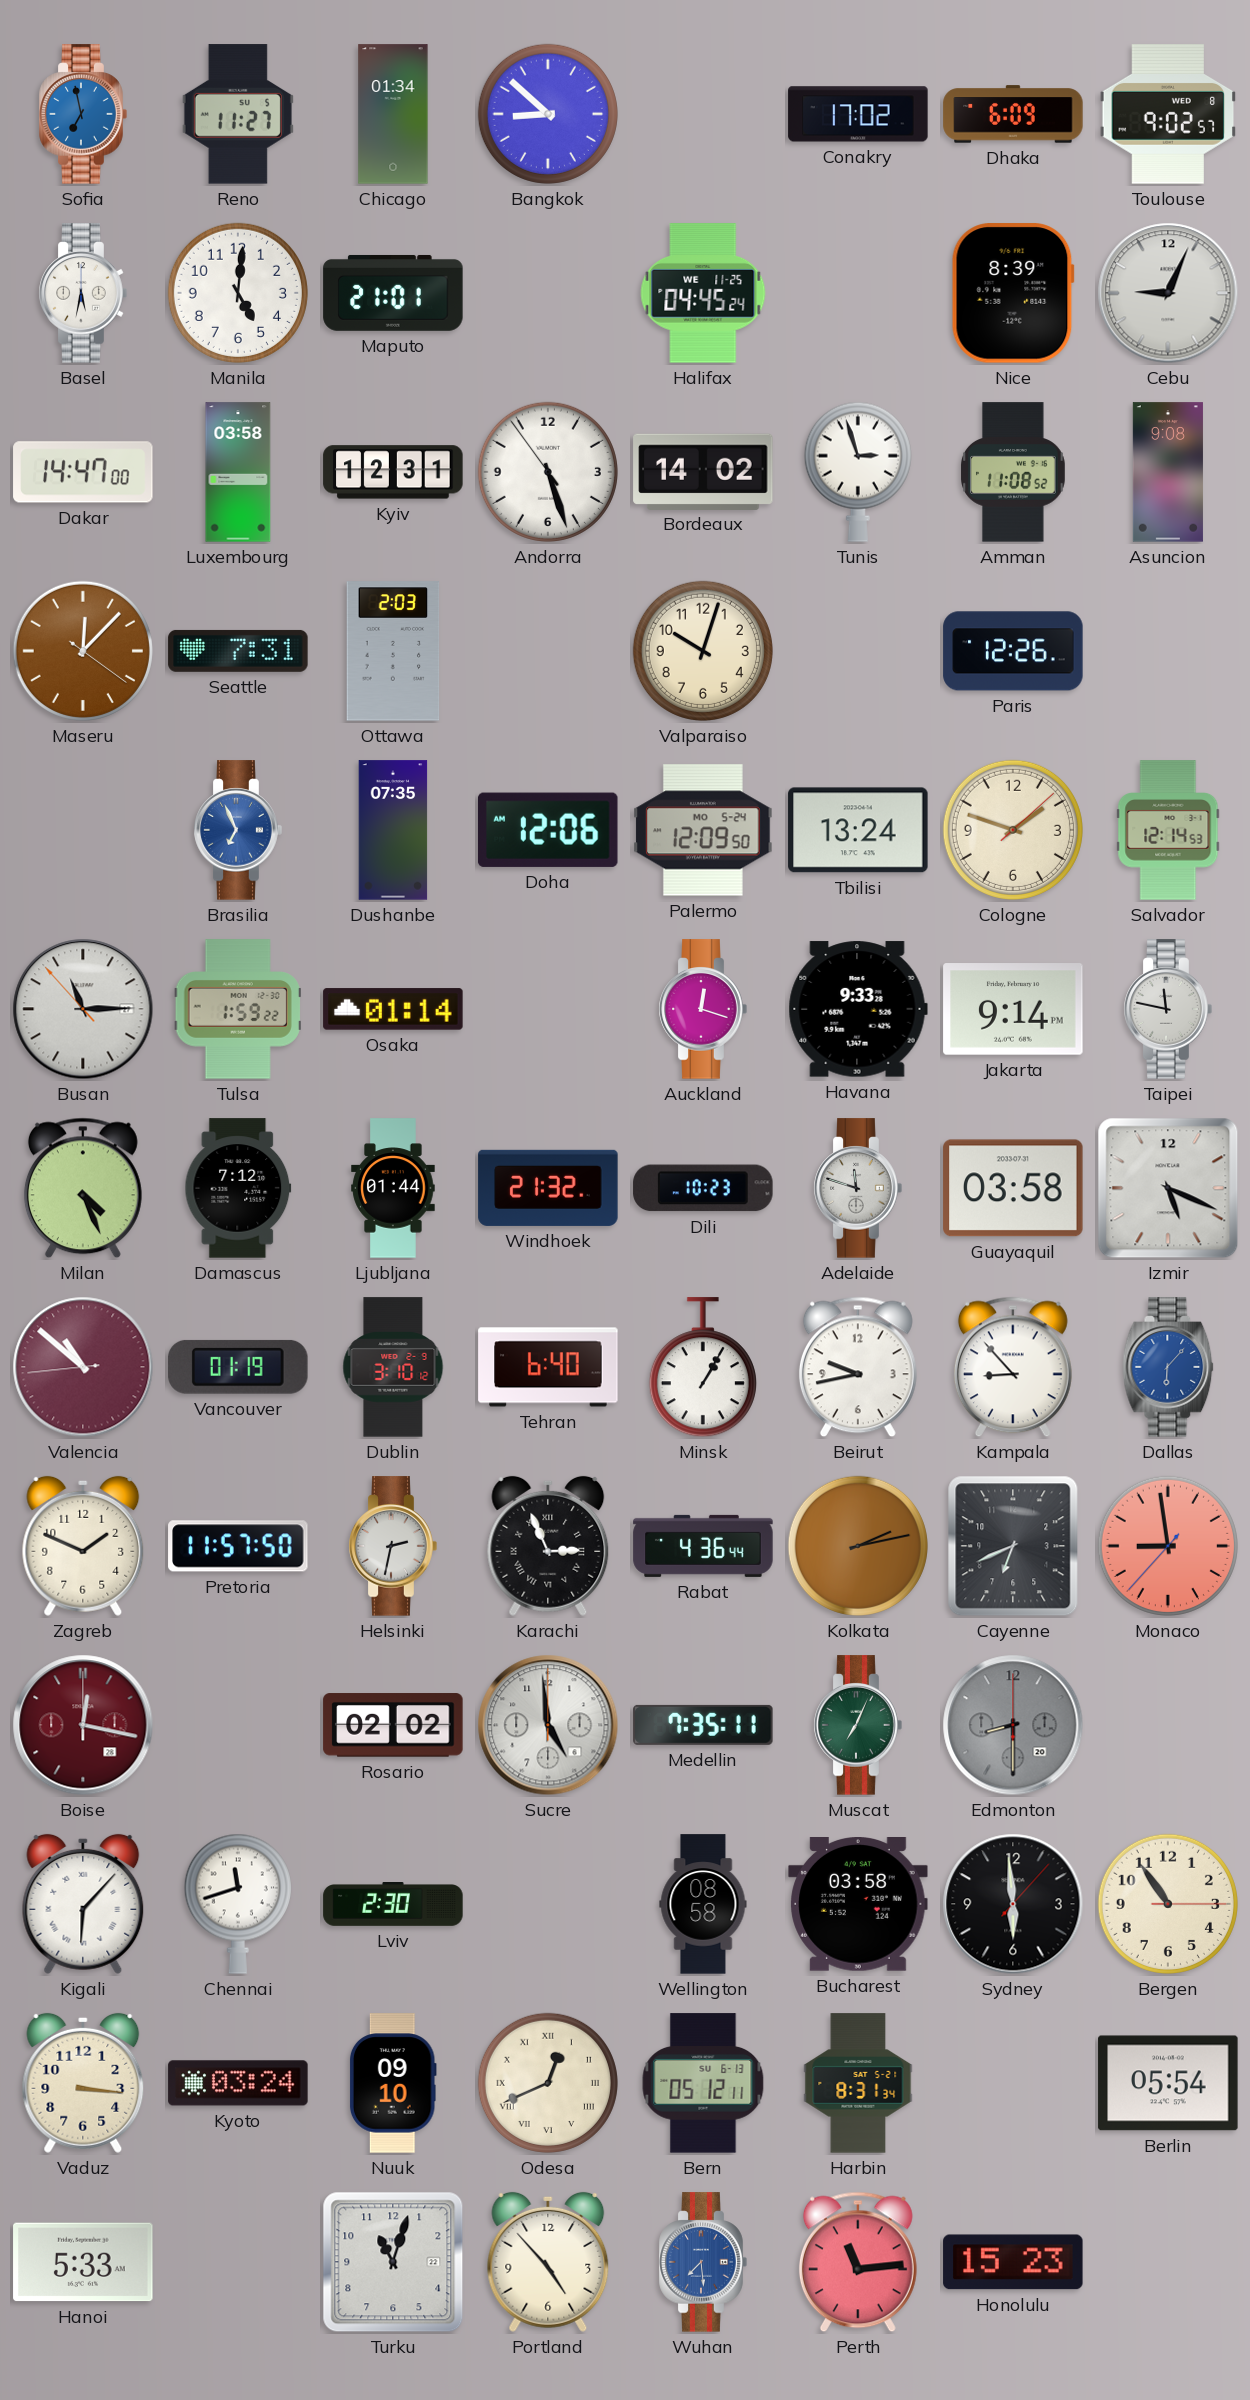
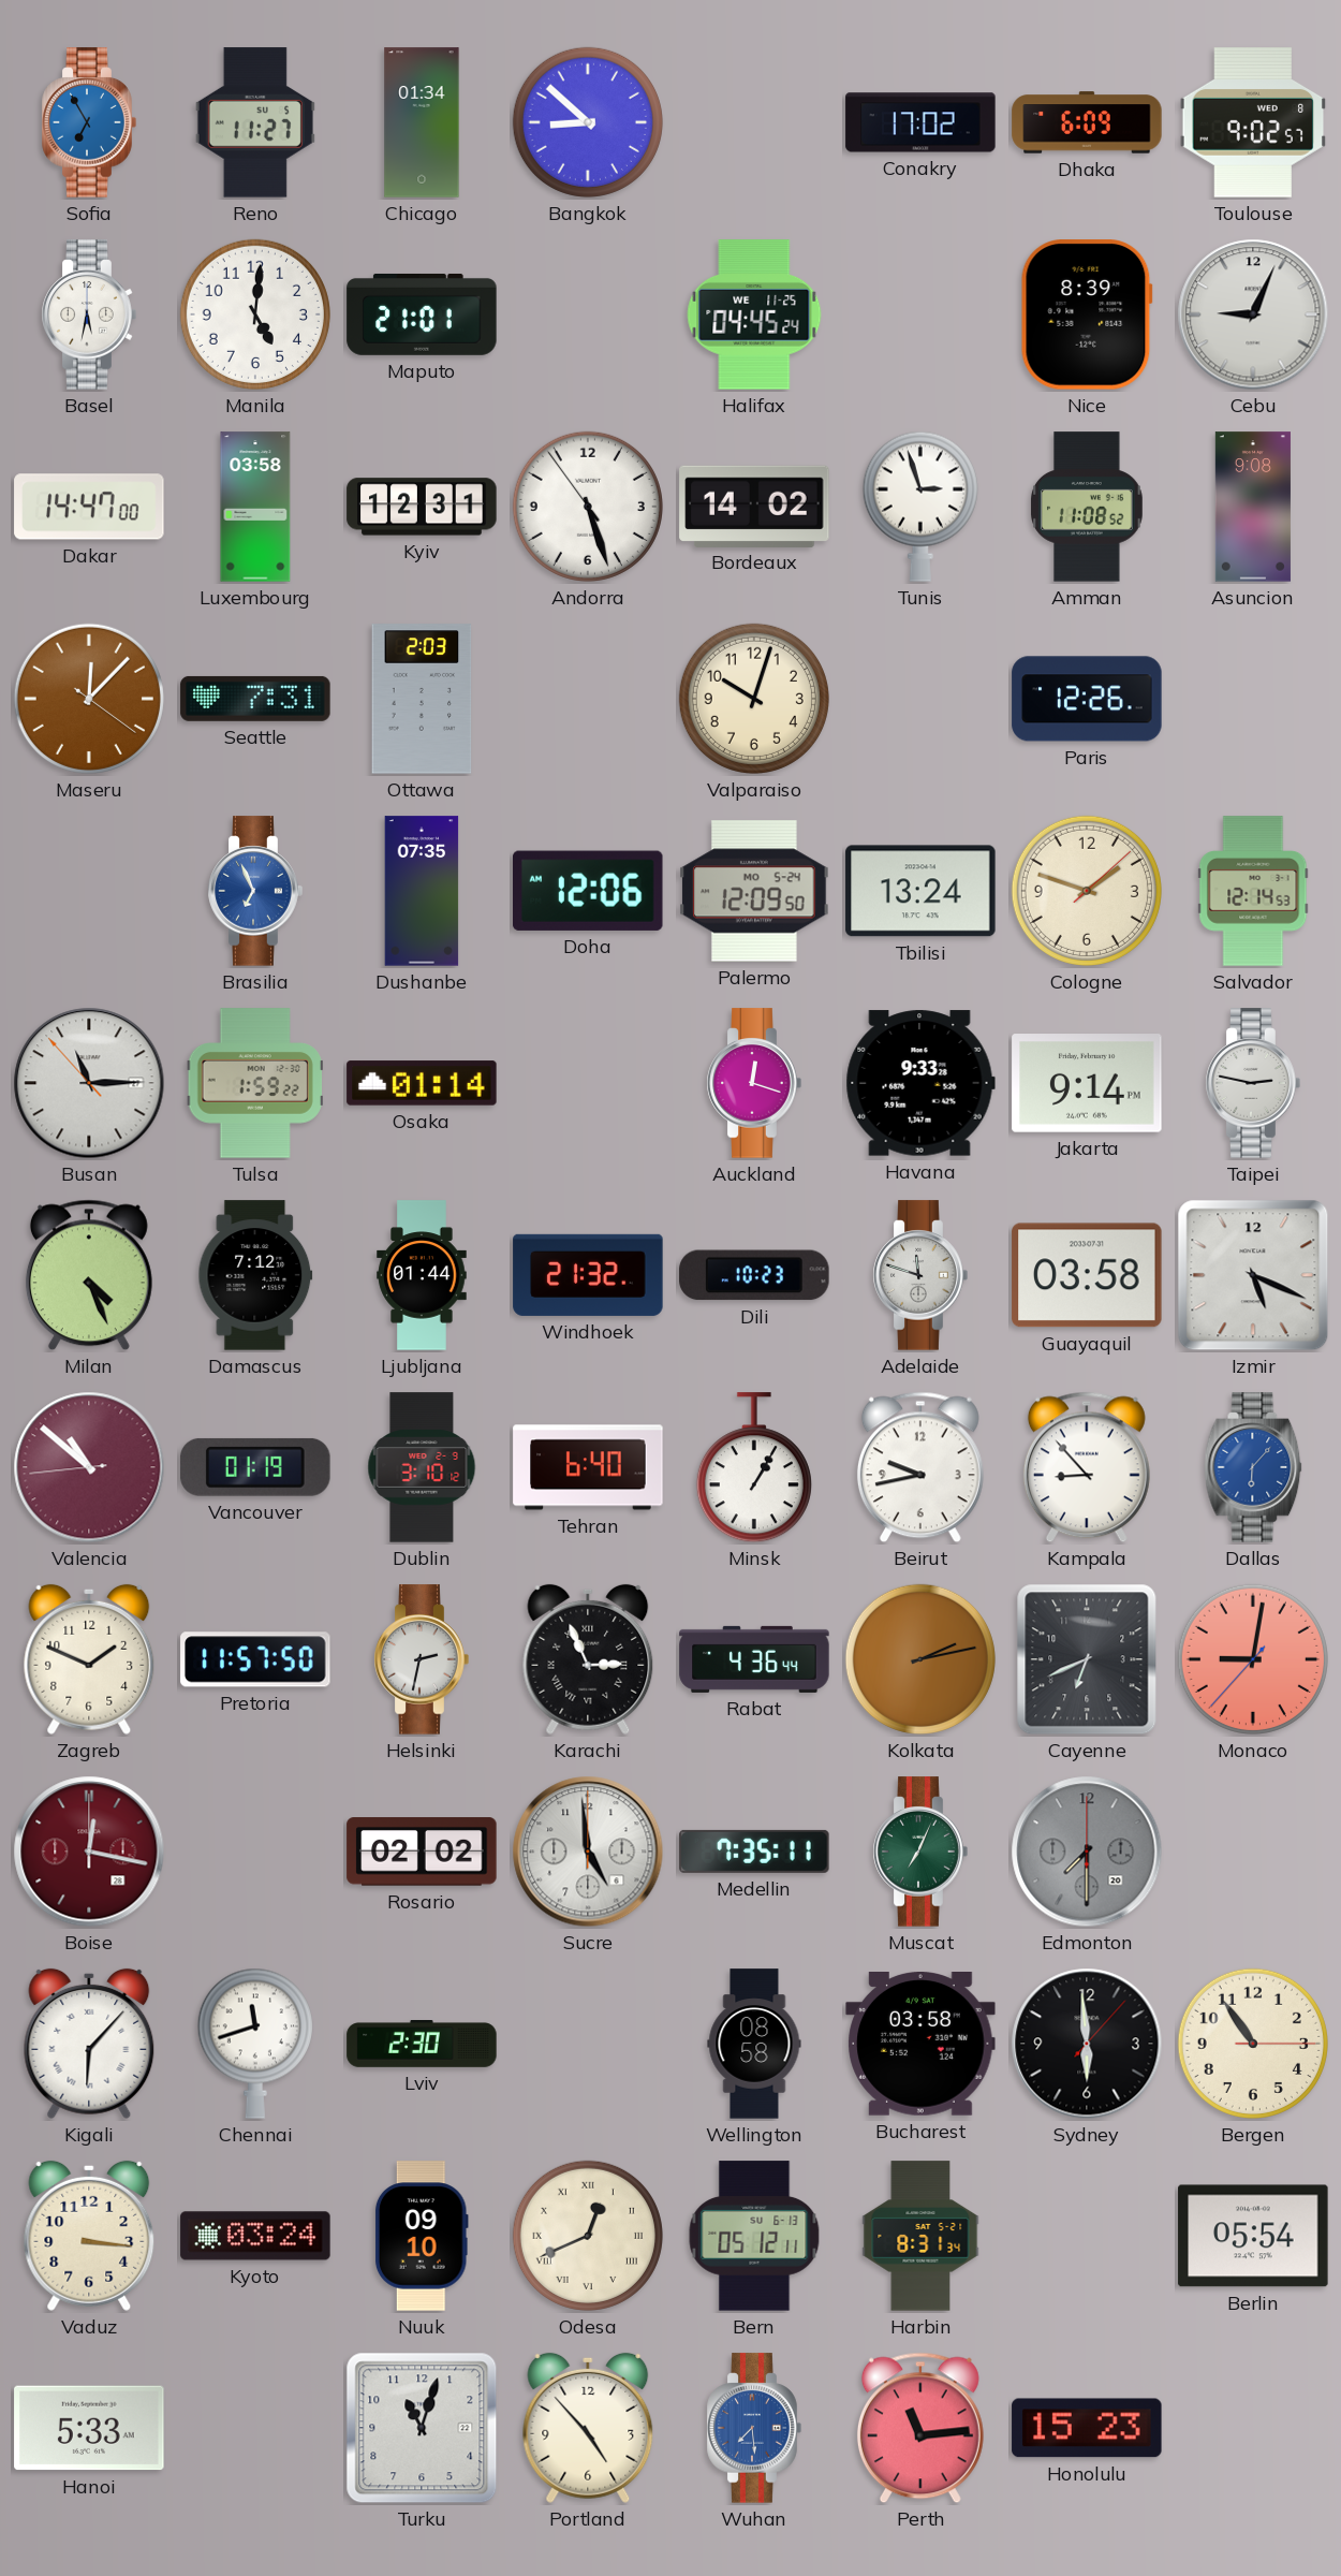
Sofia: 6:58 -> 6:55 (89, 122)
Taipei: 11:47 -> 2:47 (1253, 1083)
Monaco: 8:58 -> 9:01 (1253, 1659)
Edmonton: 8:30 -> 7:30 (1087, 1851)
